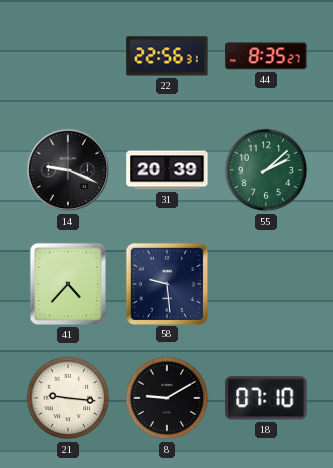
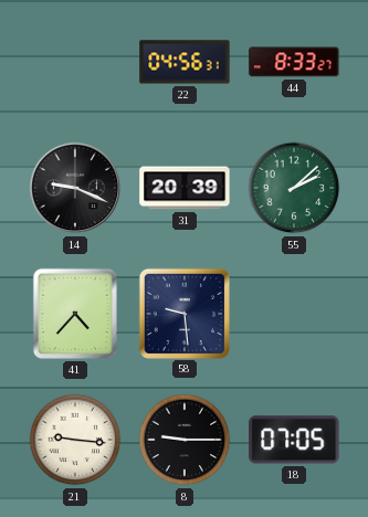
22: 22:56 -> 04:56 (185, 62)
44: 8:35 -> 8:33 (294, 62)
8: 9:10 -> 9:15 (185, 440)
18: 07:10 -> 07:05 (294, 440)
